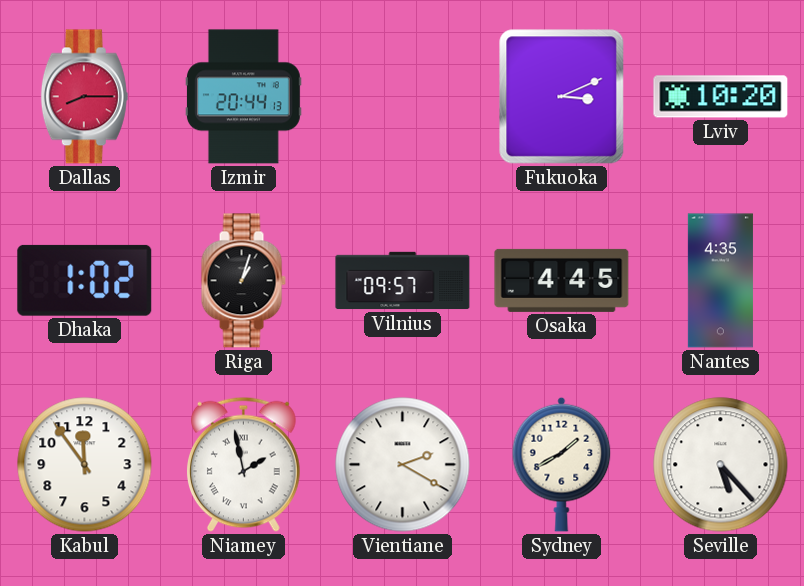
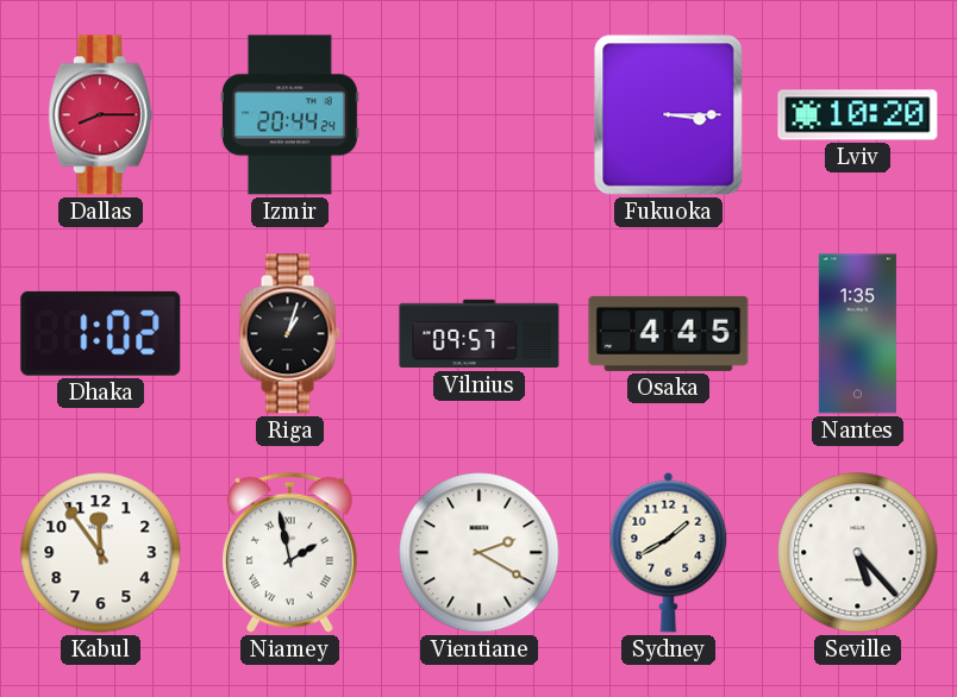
Izmir: 20:44:13 -> 20:44:24 (290, 115)
Fukuoka: 3:11 -> 3:15 (669, 115)
Nantes: 4:35 -> 1:35 (857, 334)
